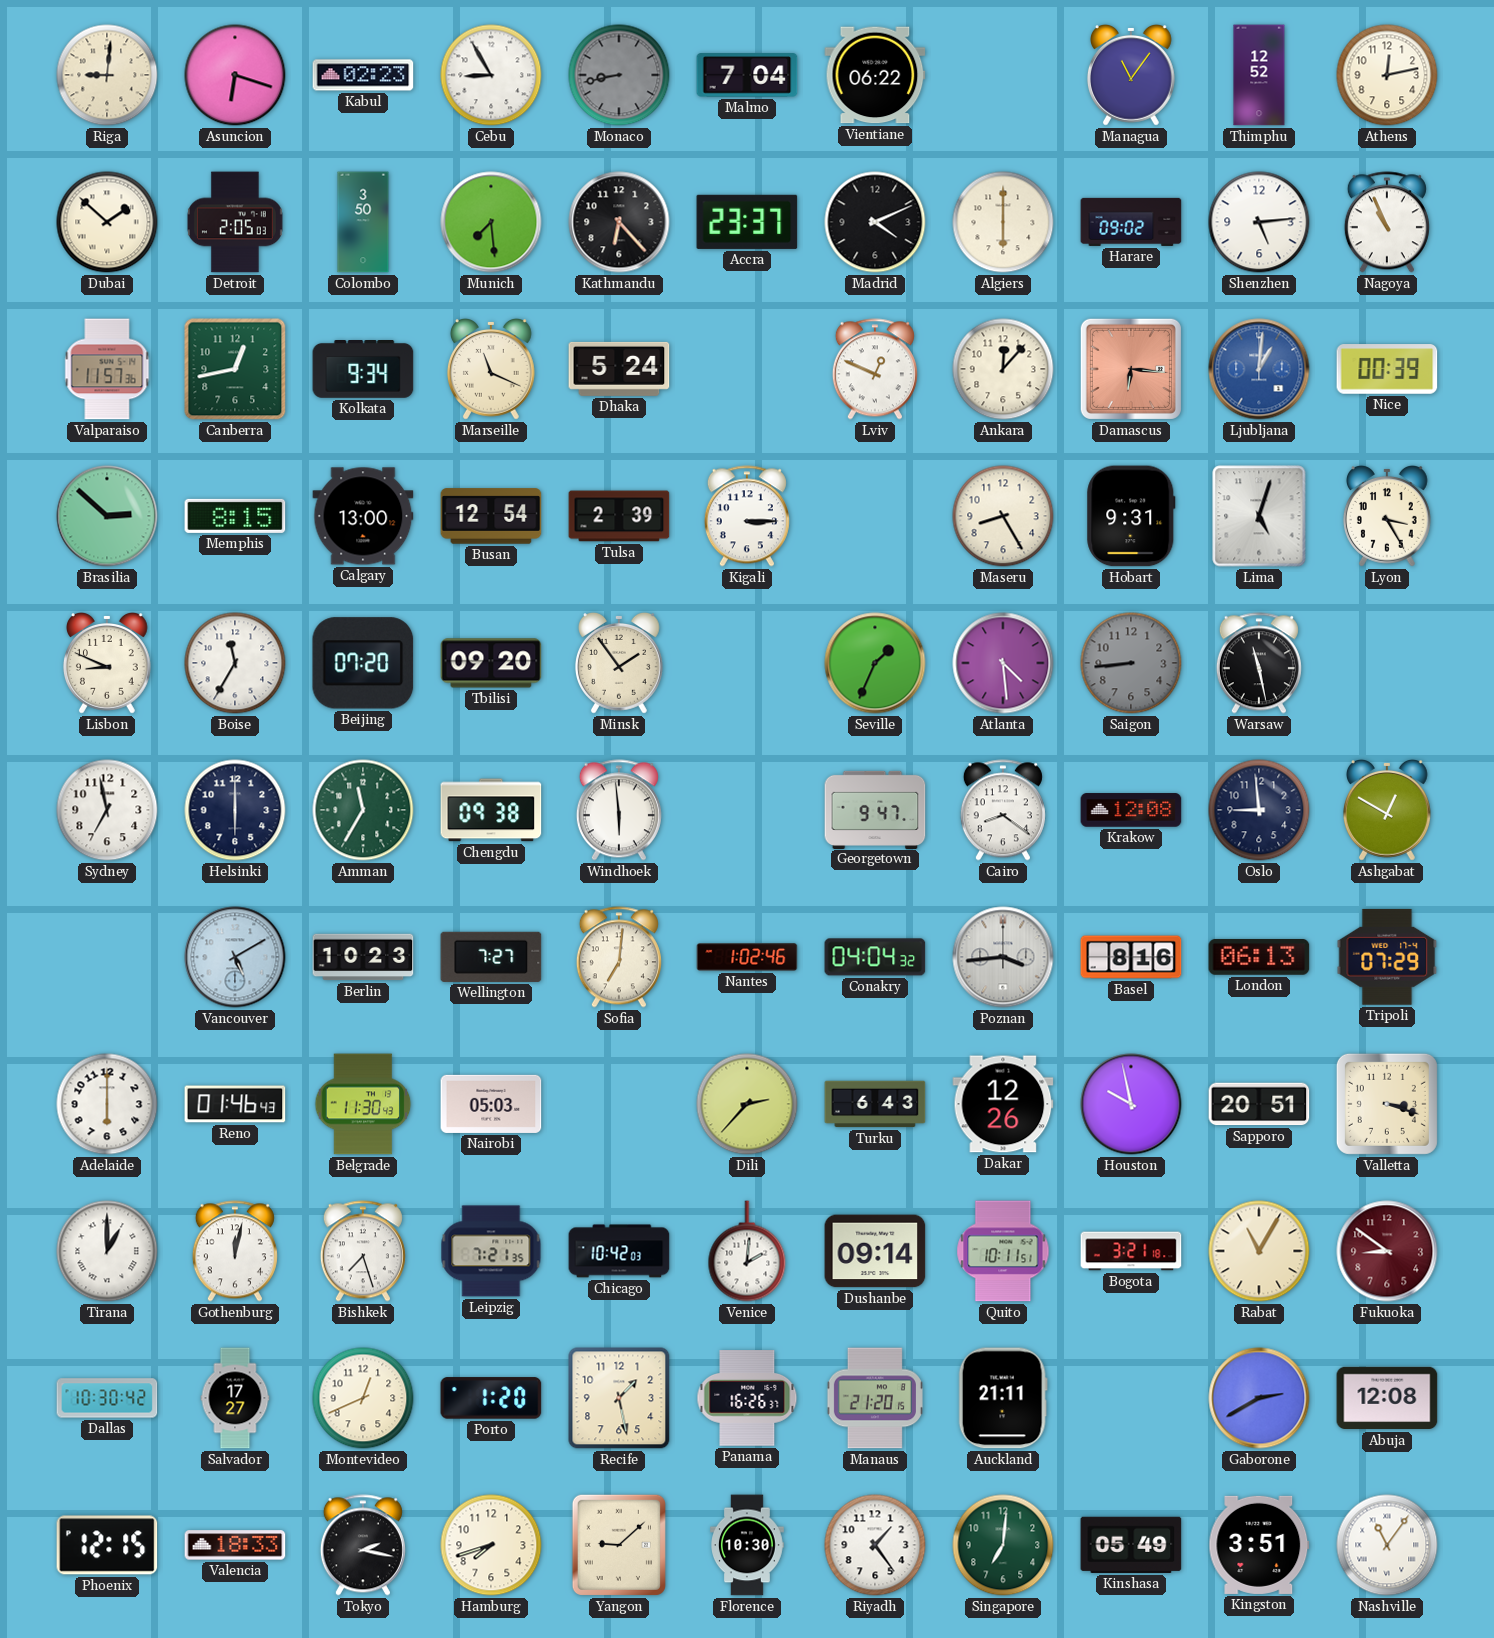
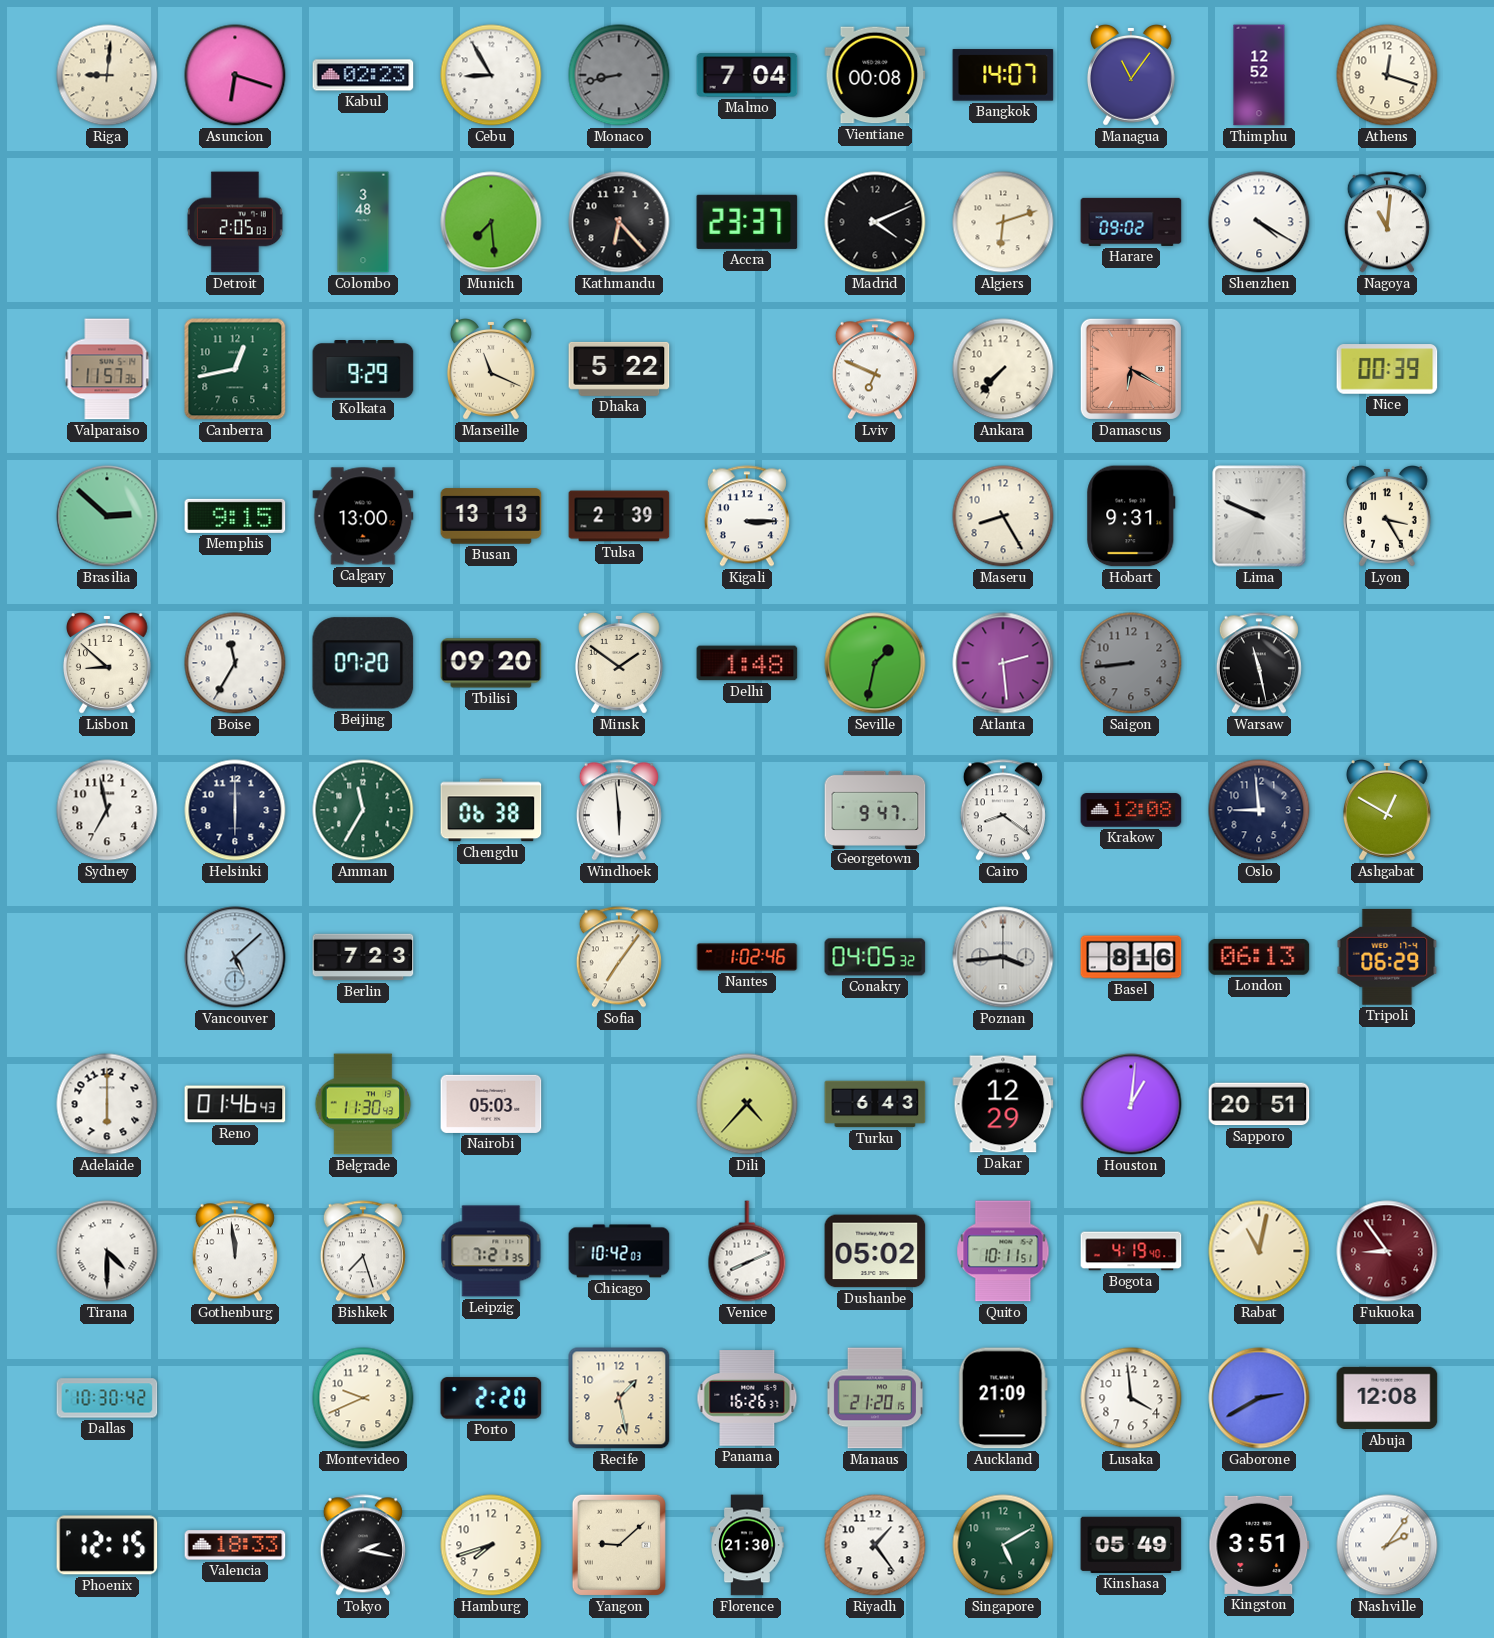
Vientiane: 06:22 -> 00:08 (875, 75)
Bangkok: none -> 14:07 (1003, 75)
Athens: 12:13 -> 12:18 (1387, 75)
Dubai: 1:52 -> none (107, 222)
Colombo: 3:50 -> 3:48 (363, 222)
Algiers: 6:00 -> 6:12 (1003, 222)
Shenzhen: 5:14 -> 4:20 (1259, 222)
Nagoya: 10:56 -> 11:01 (1387, 222)
Kolkata: 9:34 -> 9:29 (363, 370)
Dhaka: 5:24 -> 5:22 (619, 369)
Lviv: 12:49 -> 6:49 (875, 369)
Ankara: 12:07 -> 7:37 (1003, 369)
Damascus: 6:16 -> 6:20 (1131, 369)
Ljubljana: 1:01 -> none (1259, 369)
Memphis: 8:15 -> 9:15 (235, 516)
Busan: 12:54 -> 13:13 (491, 516)
Lima: 5:03 -> 9:49 (1259, 516)
Lisbon: 8:49 -> 8:52 (107, 664)
Minsk: 1:54 -> 1:51 (619, 664)
Delhi: none -> 1:48 (747, 663)
Seville: 1:34 -> 1:32 (875, 663)
Atlanta: 4:29 -> 2:29 (1003, 663)
Chengdu: 09:38 -> 06:38 (491, 810)
Vancouver: 5:10 -> 5:08 (235, 957)
Berlin: 10:23 -> 7:23 (363, 957)
Wellington: 7:27 -> none (491, 957)
Sofia: 7:01 -> 7:06 (619, 957)
Conakry: 04:04 -> 04:05 (875, 957)
Tripoli: 07:29 -> 06:29 (1387, 957)
Dili: 2:37 -> 4:37 (747, 1104)
Dakar: 12:26 -> 12:29 (1003, 1104)
Houston: 9:58 -> 1:01 (1131, 1104)
Valletta: 3:18 -> none (1387, 1104)
Tirana: 1:00 -> 4:30 (107, 1251)
Gothenburg: 12:02 -> 11:59 (235, 1251)
Venice: 2:01 -> 8:11 (747, 1251)
Dushanbe: 09:14 -> 05:02 (875, 1251)
Bogota: 3:21 -> 4:19 (1131, 1251)
Rabat: 11:05 -> 11:02 (1259, 1251)
Fukuoka: 8:51 -> 8:54 (1387, 1251)
Salvador: 17:27 -> none (235, 1398)
Montevideo: 12:41 -> 9:41 (363, 1398)
Porto: 1:20 -> 2:20 (491, 1398)
Auckland: 21:11 -> 21:09 (1003, 1398)
Lusaka: none -> 3:59 (1131, 1398)
Florence: 10:30 -> 21:30 (748, 1545)
Singapore: 7:01 -> 5:10 (1003, 1545)
Nashville: 11:06 -> 2:06 (1387, 1545)
